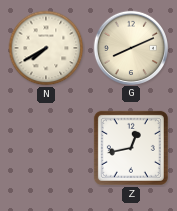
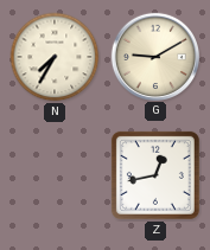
N: 7:40 -> 7:35 (55, 57)
G: 8:11 -> 9:10 (154, 56)
